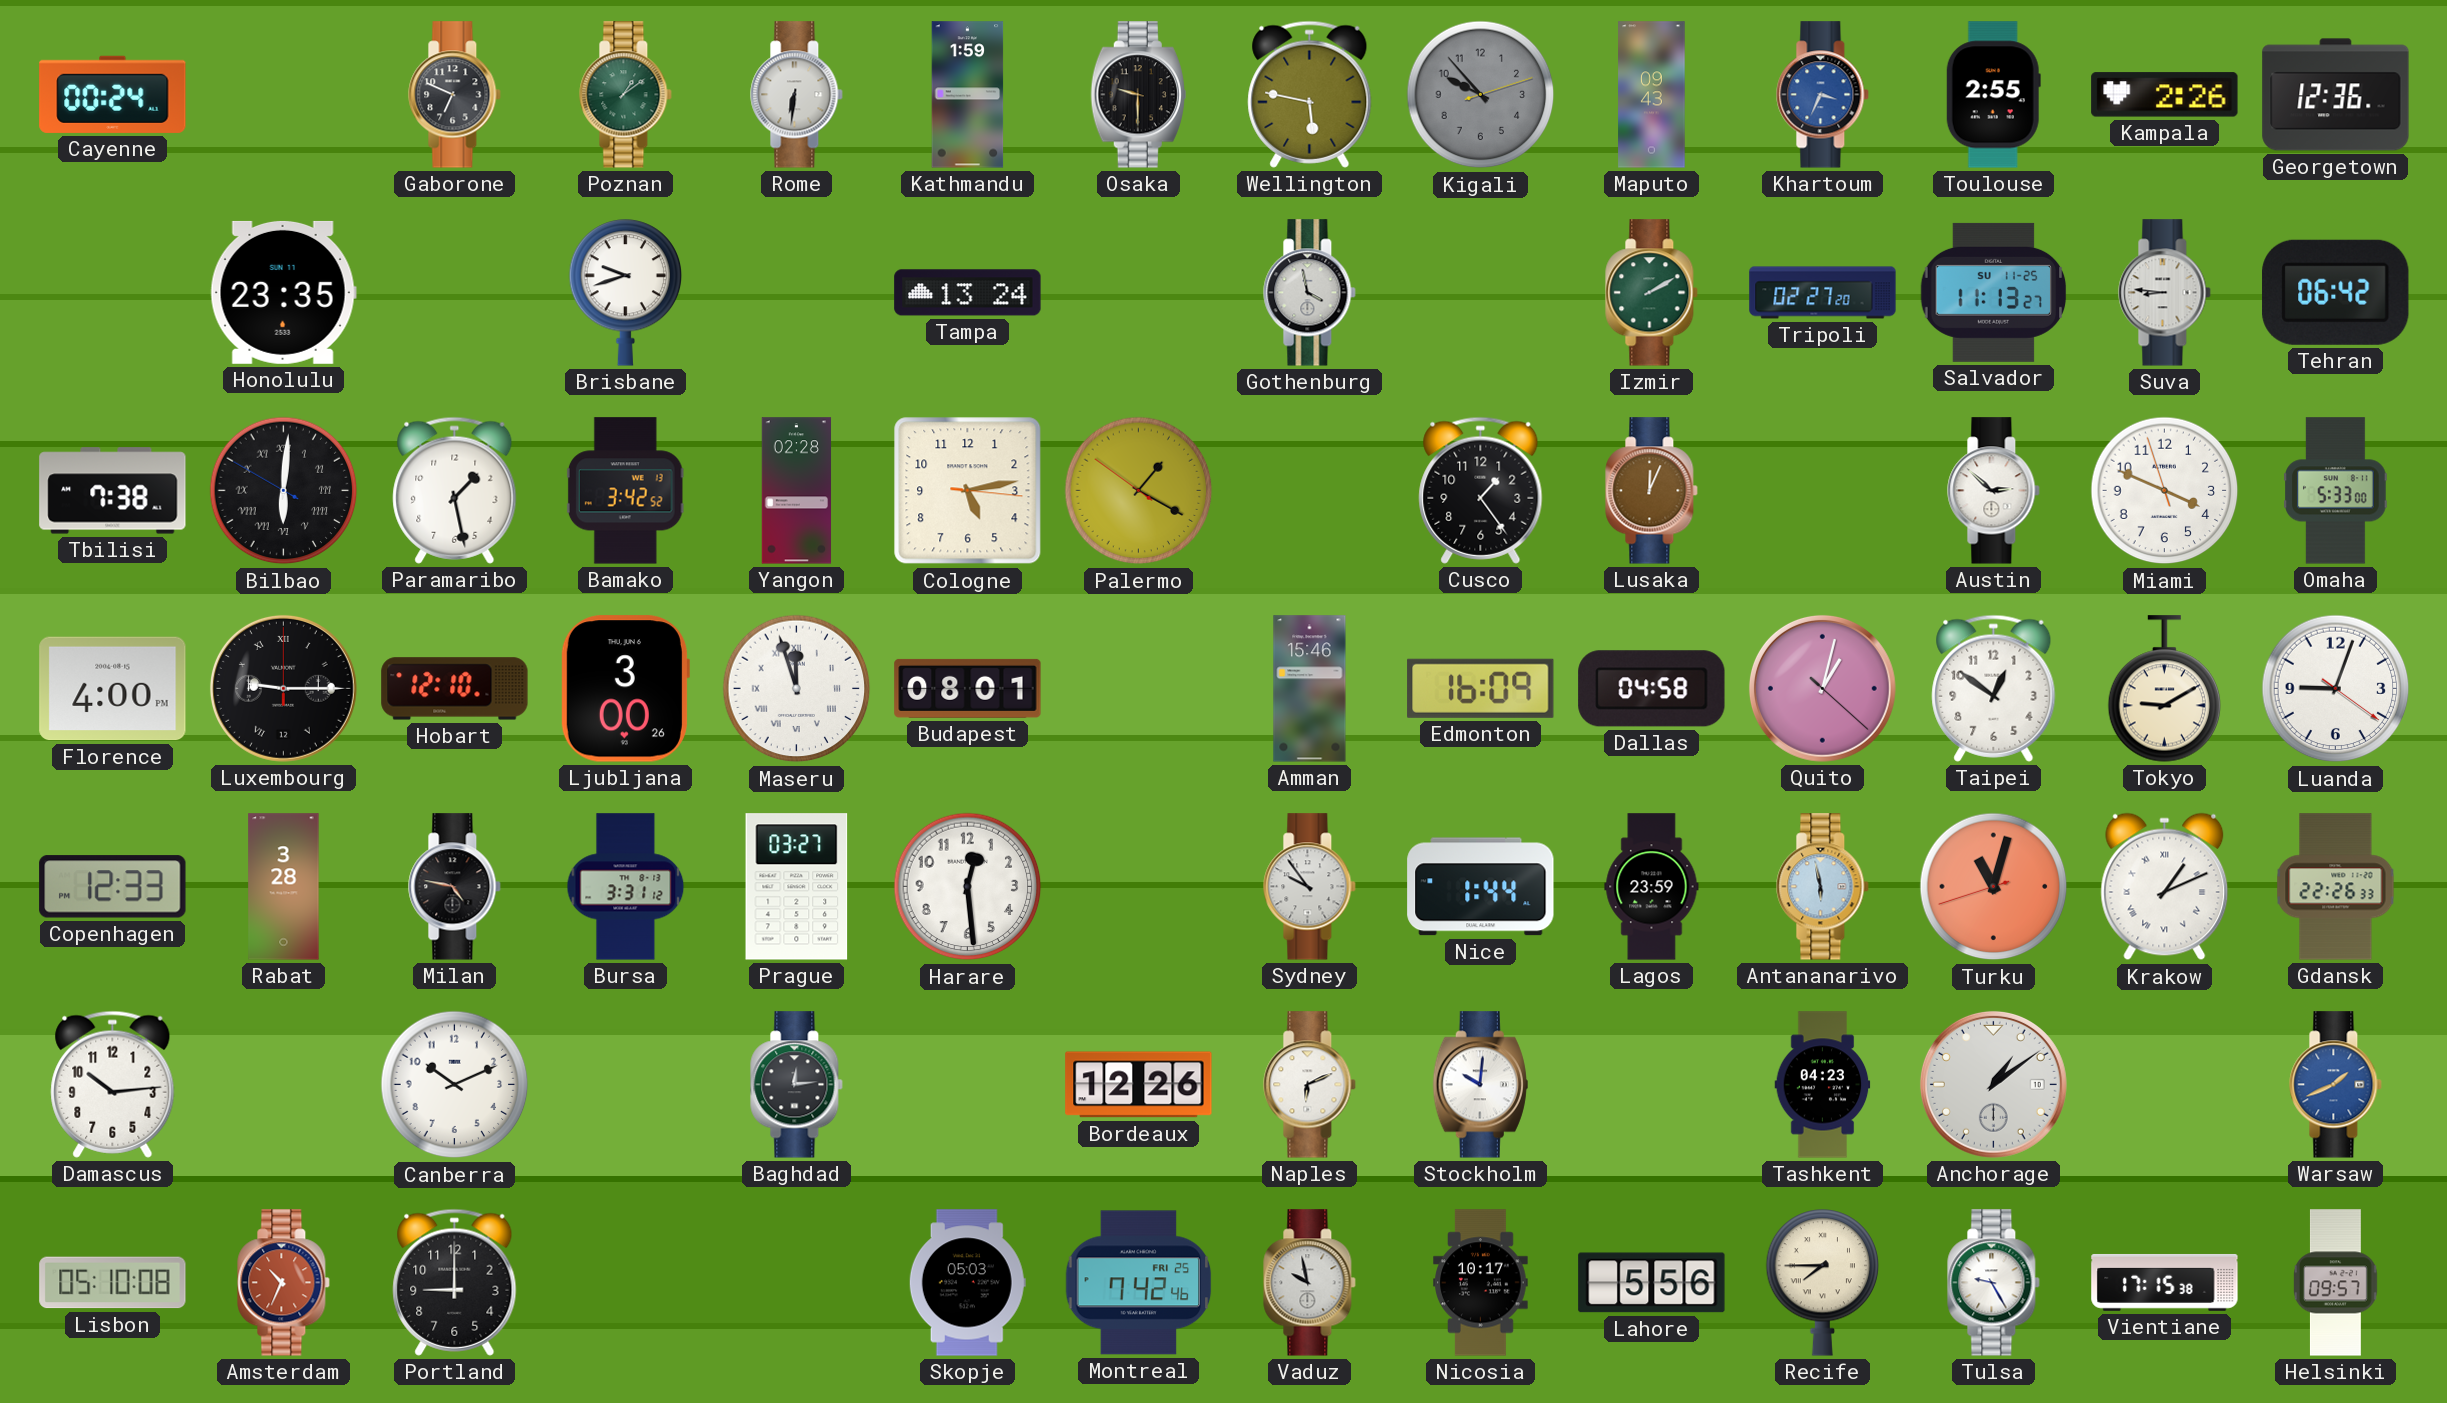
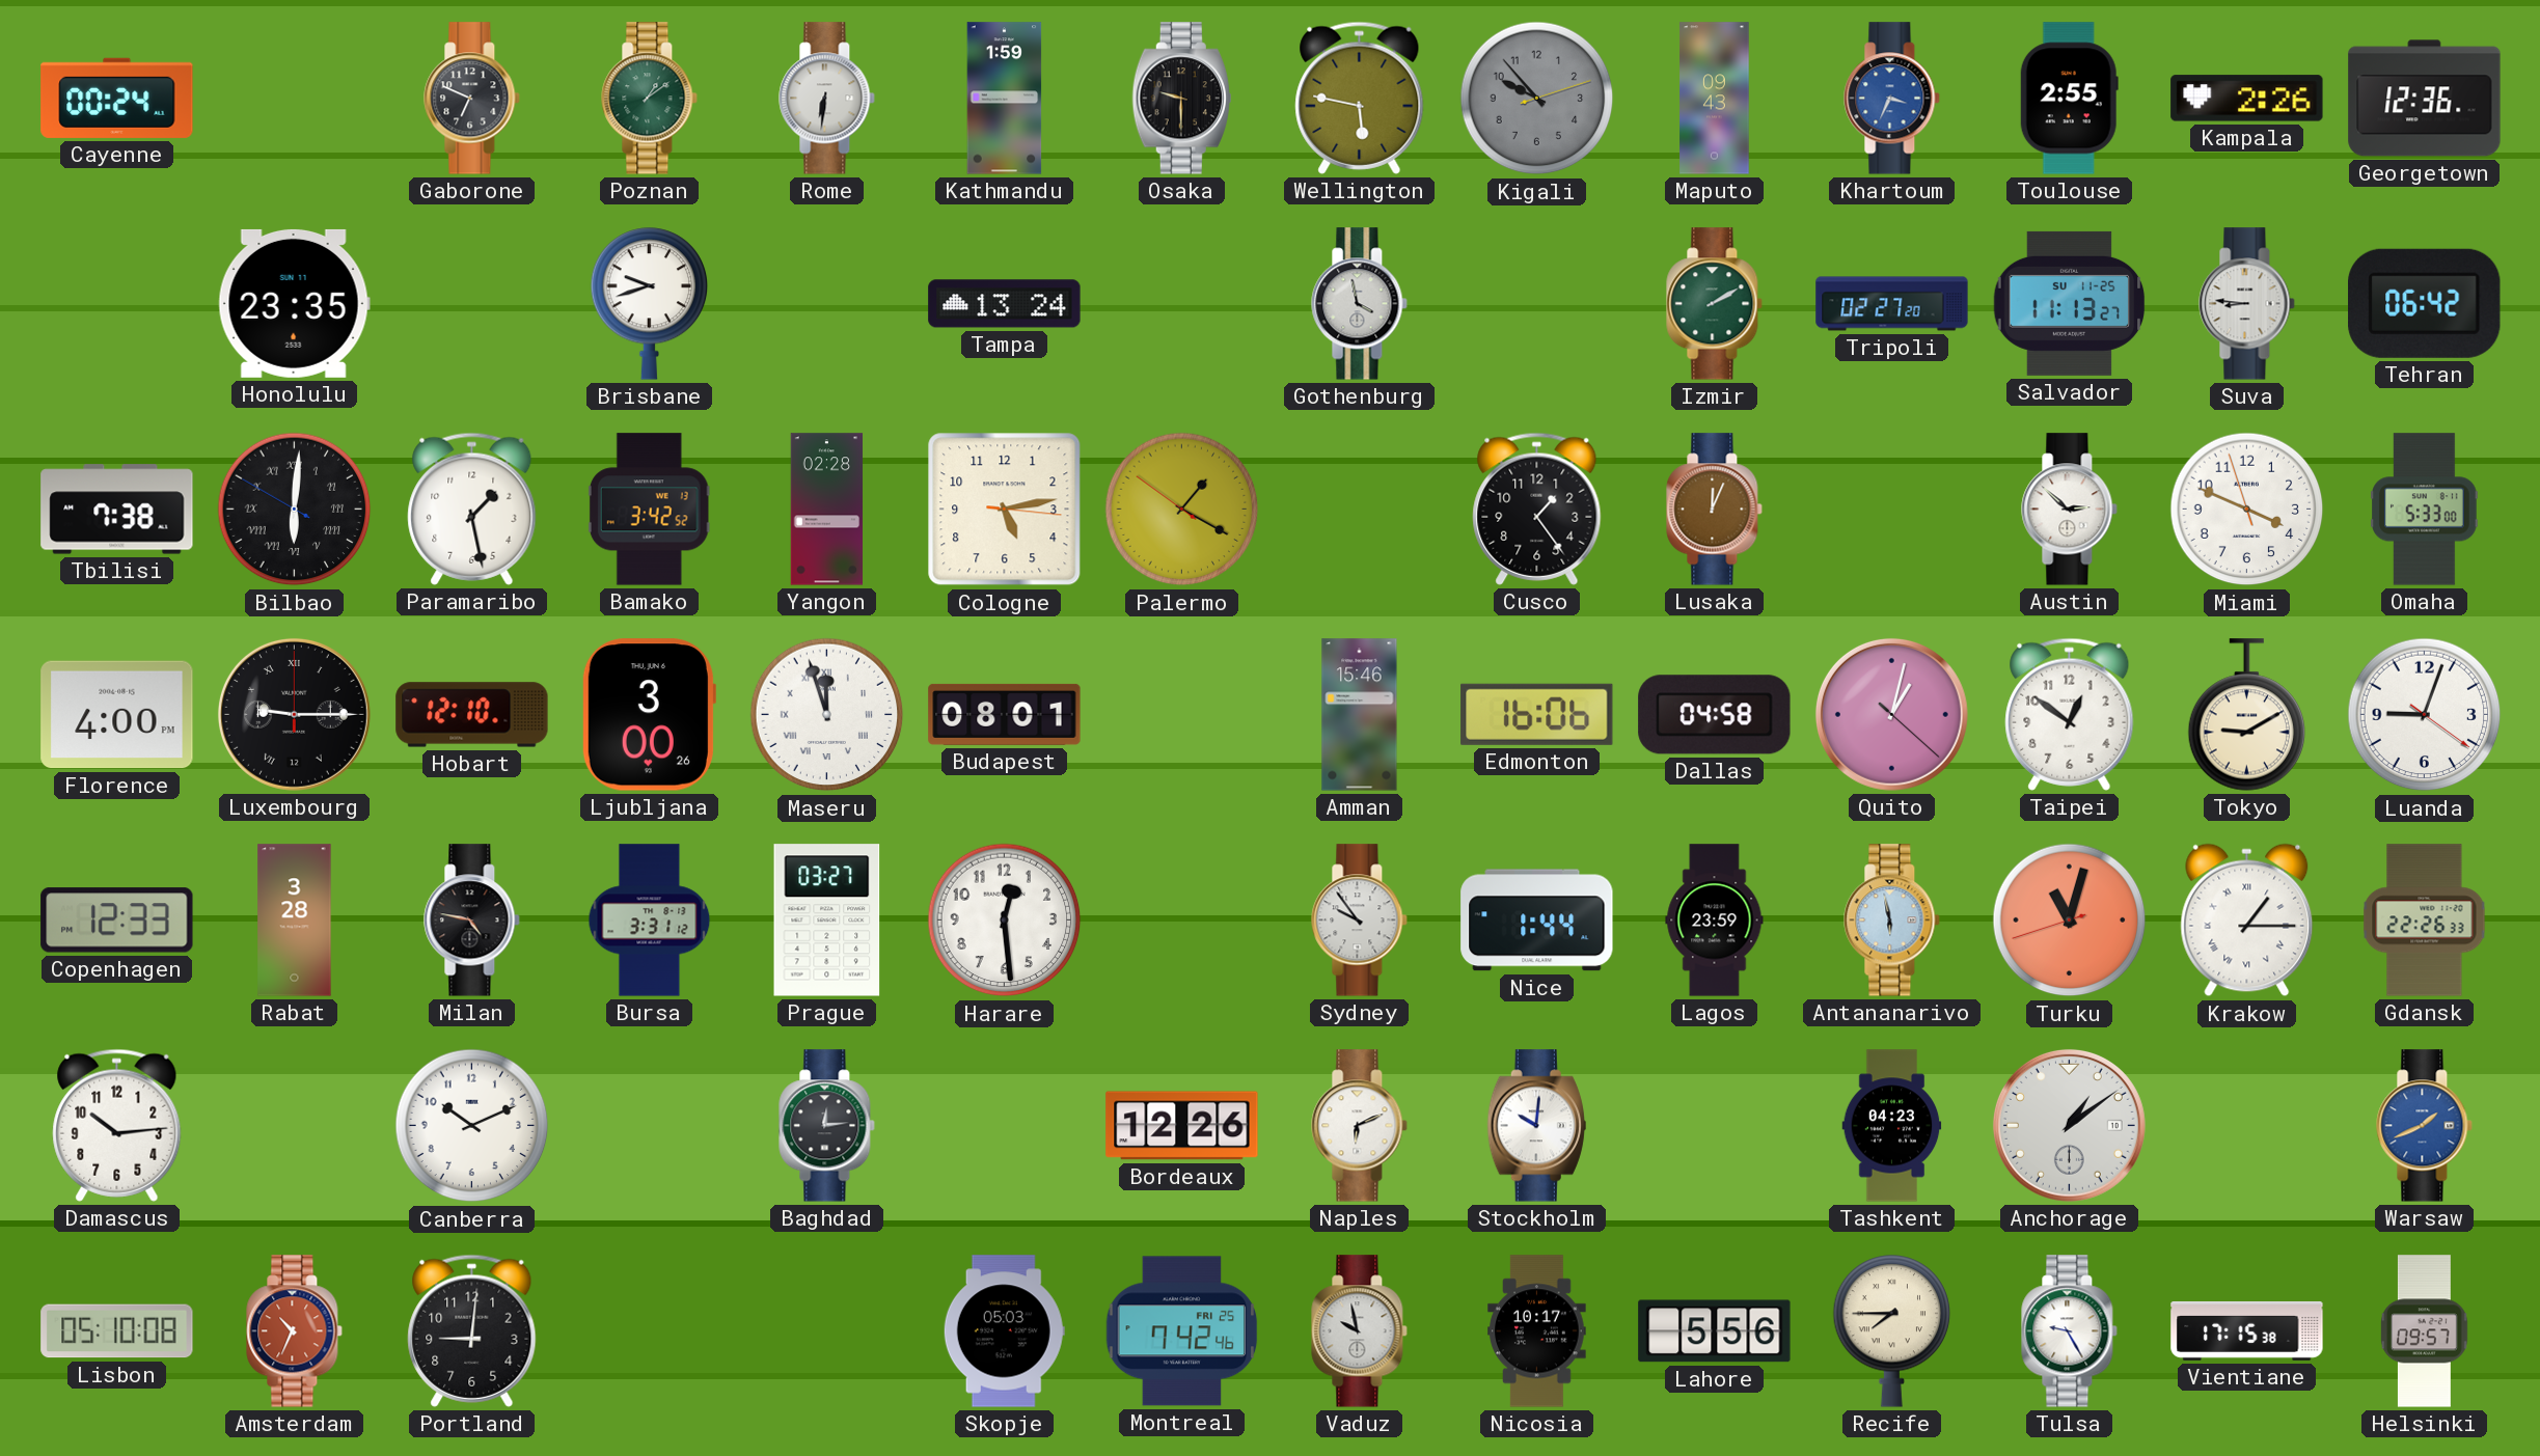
Edmonton: 16:09 -> 16:06 (1537, 714)
Krakow: 1:11 -> 1:15 (2247, 921)
Portland: 9:00 -> 9:01 (472, 1330)
